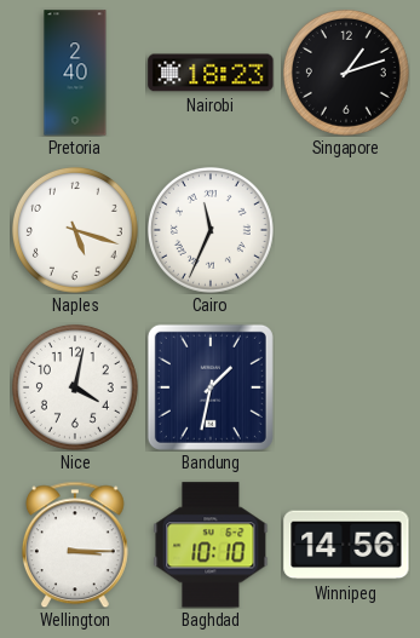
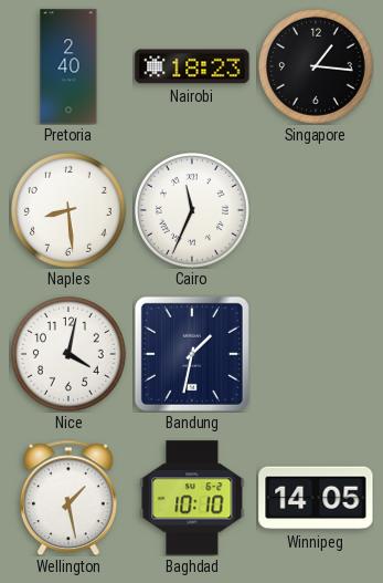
Singapore: 1:12 -> 1:16 (316, 66)
Naples: 5:18 -> 8:29 (68, 210)
Wellington: 3:15 -> 1:28 (68, 498)
Winnipeg: 14:56 -> 14:05 (316, 498)
